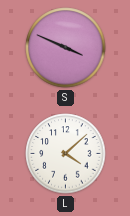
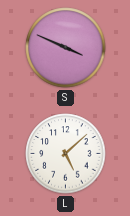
L: 4:08 -> 5:08 (66, 154)
